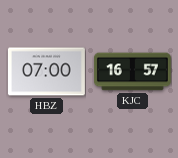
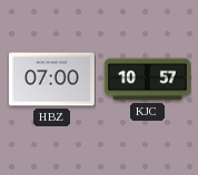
KJC: 16:57 -> 10:57 (147, 80)
